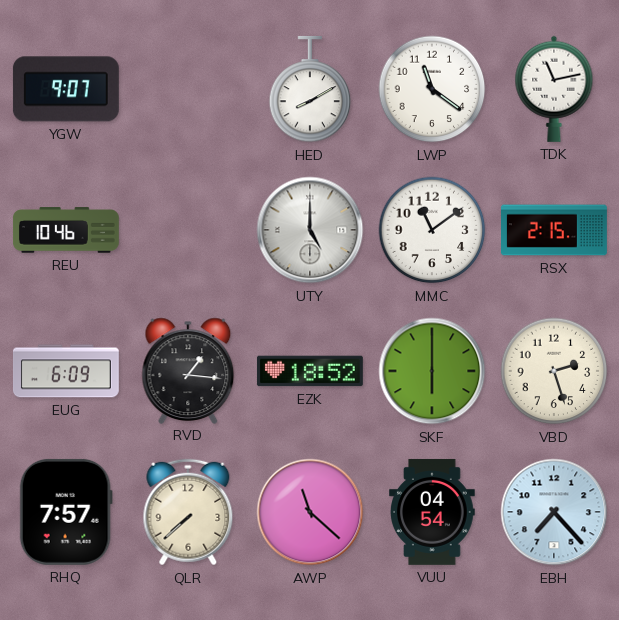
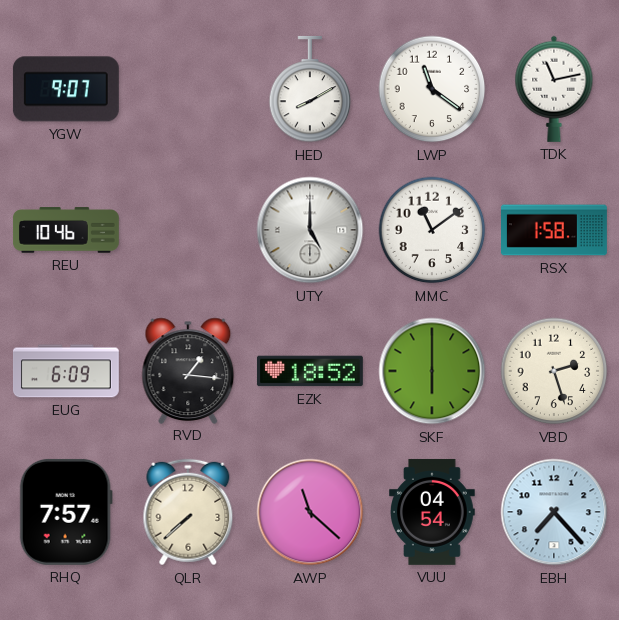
RSX: 2:15 -> 1:58 (555, 230)
